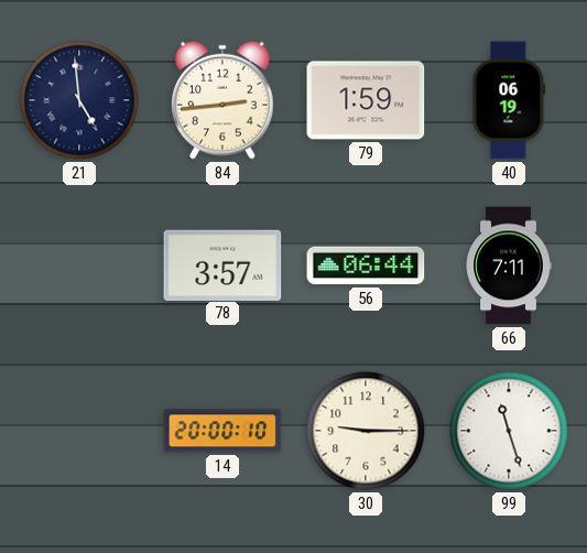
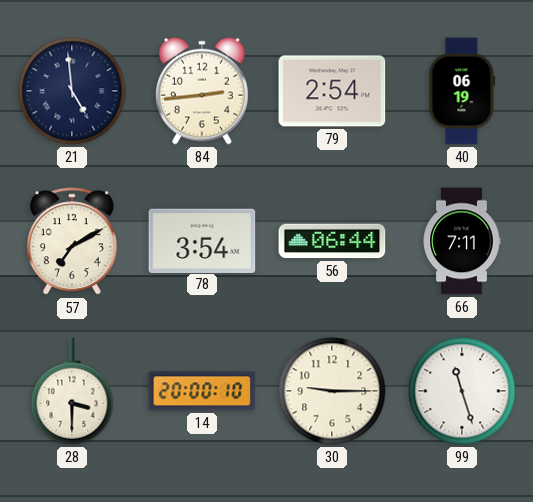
79: 1:59 -> 2:54 (332, 91)
57: none -> 7:10 (72, 242)
78: 3:57 -> 3:54 (202, 240)
28: none -> 3:30 (72, 391)
